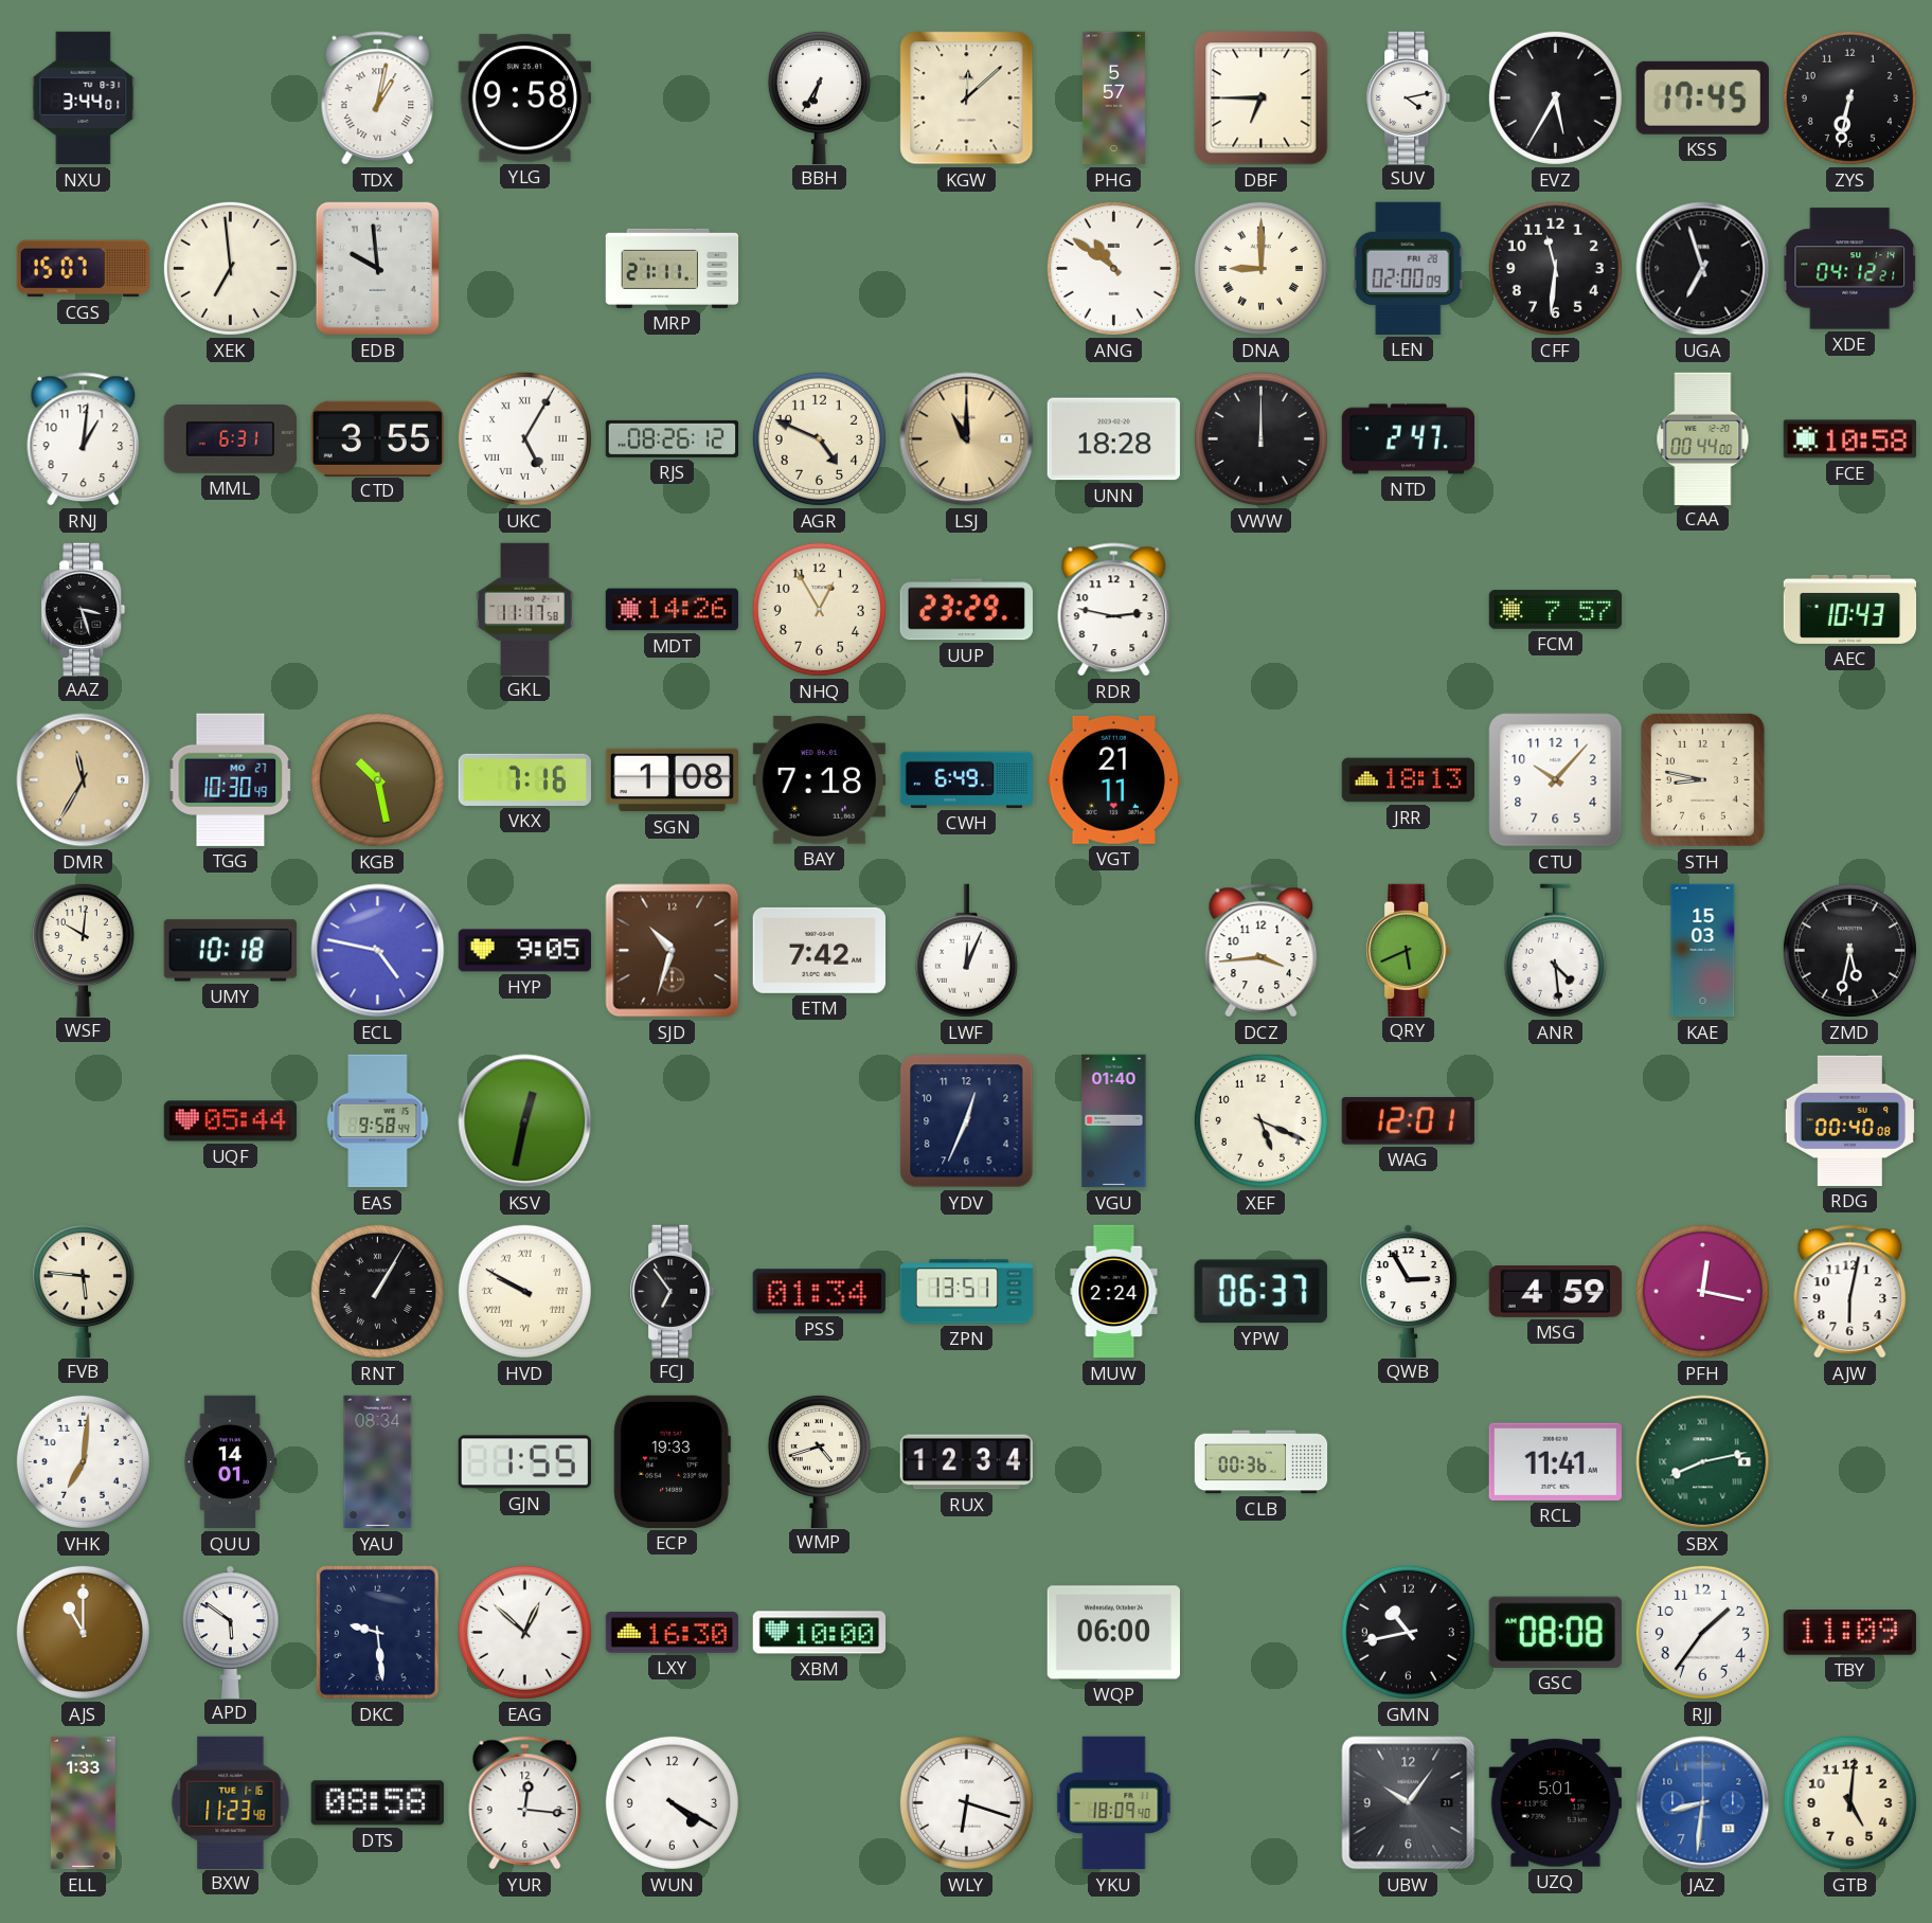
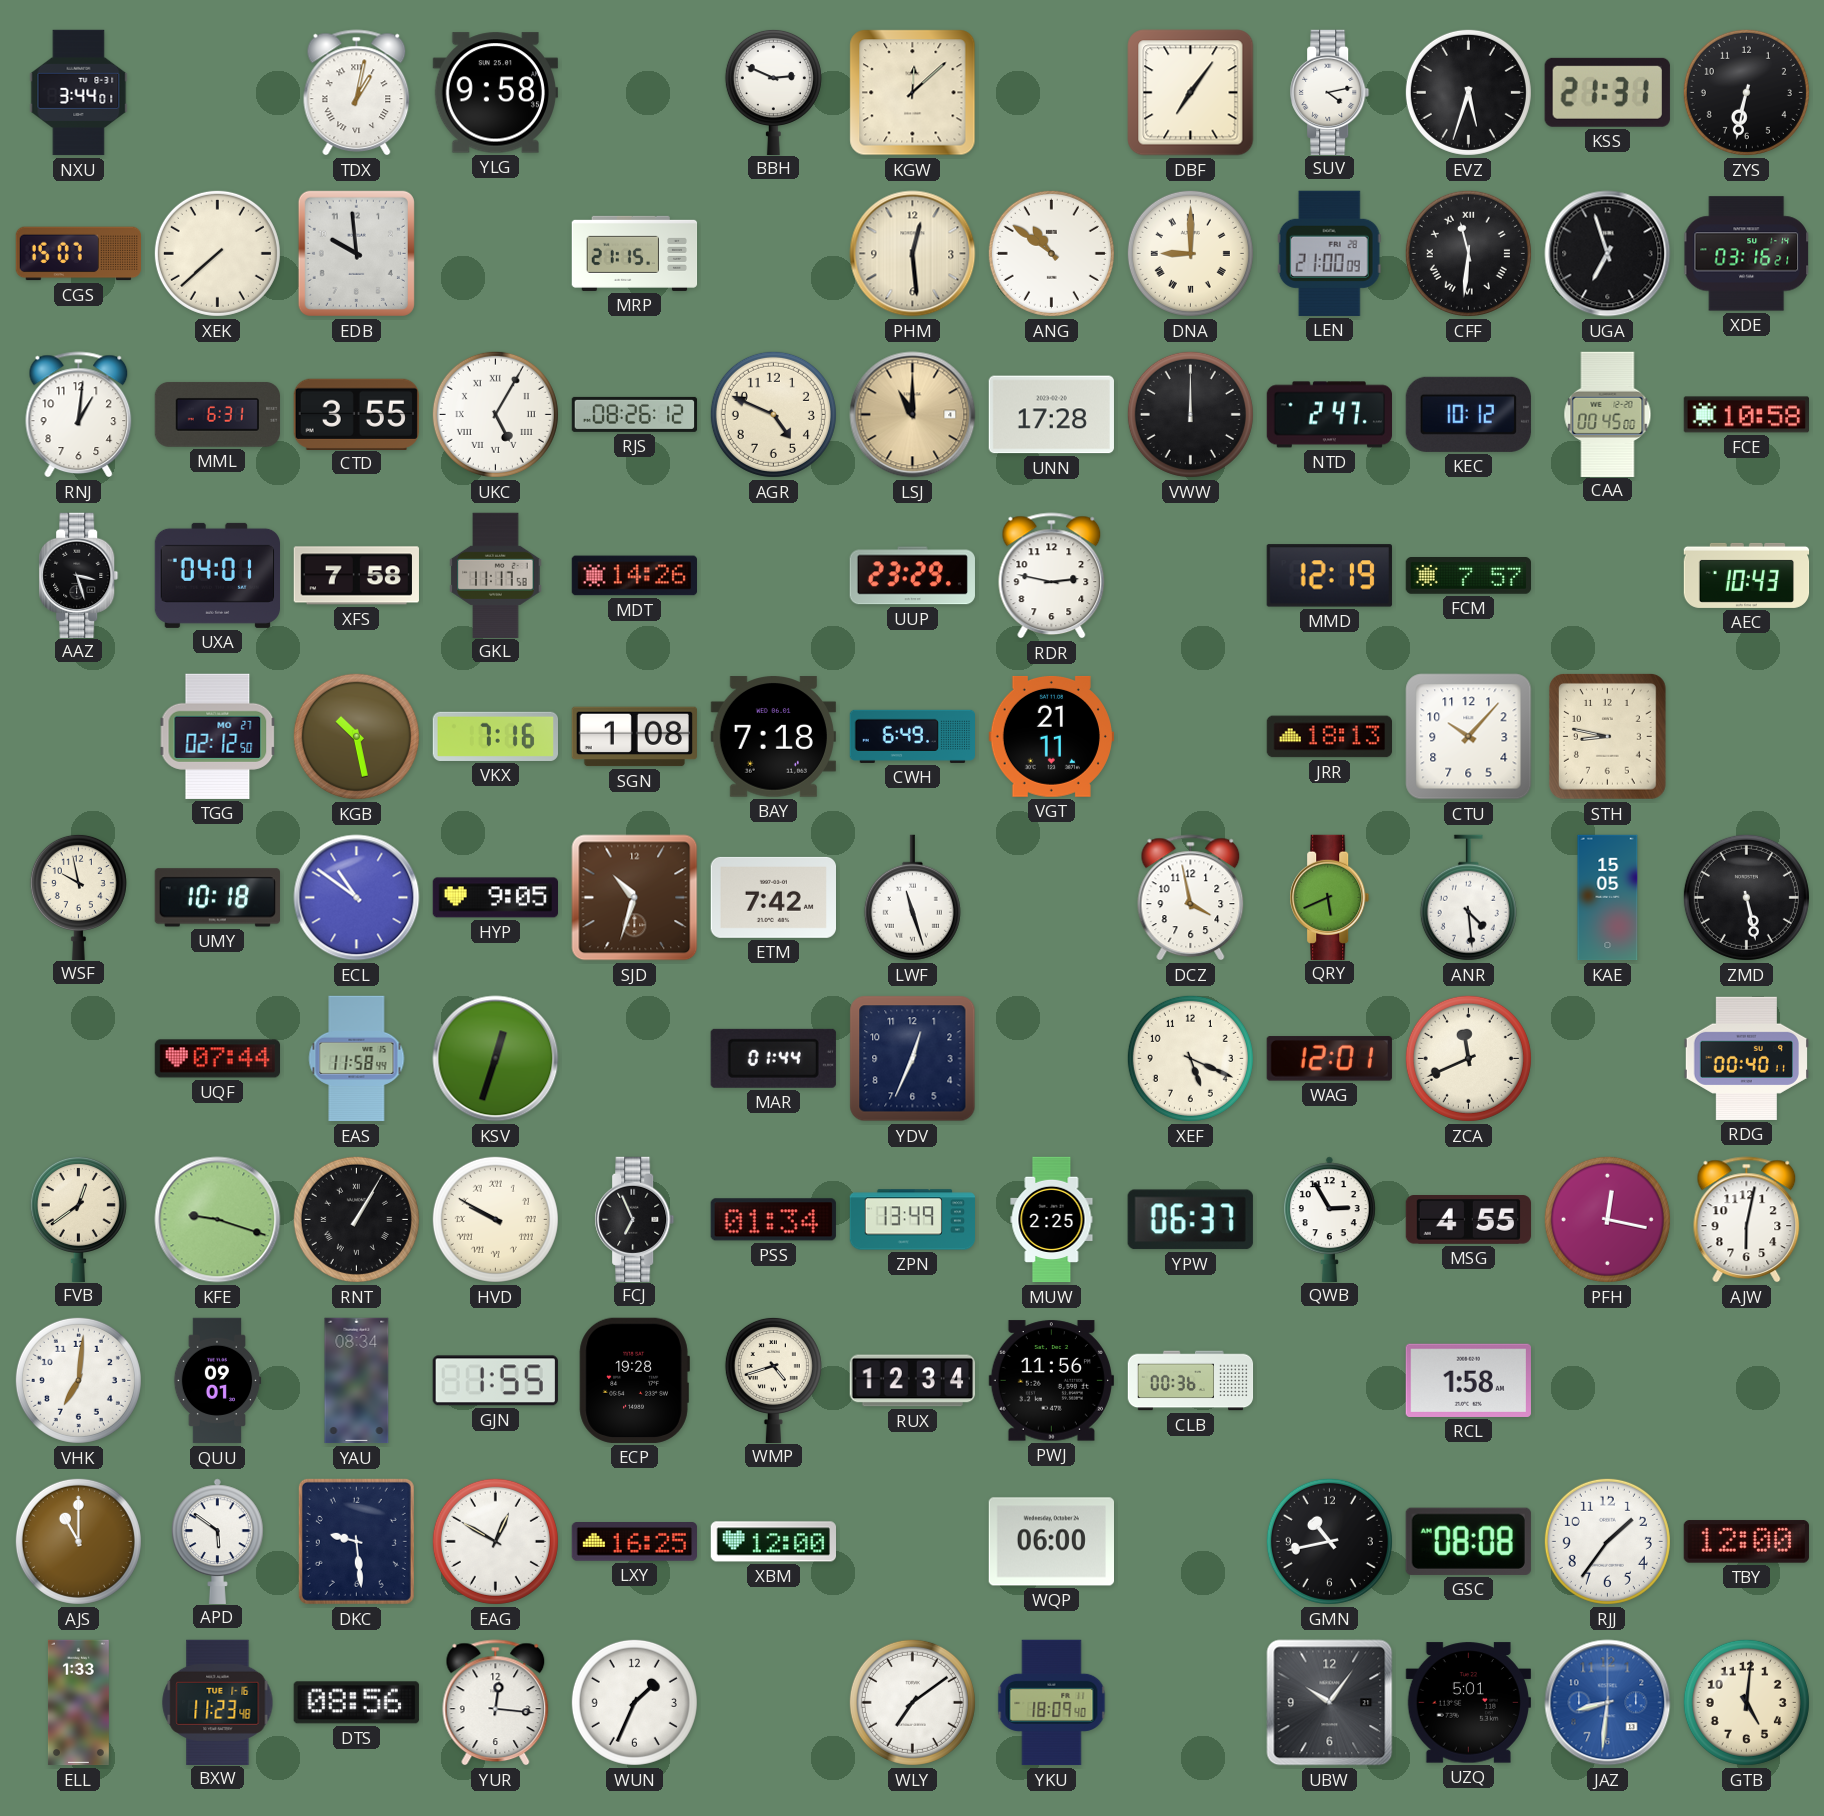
BBH: 6:35 -> 2:49 (773, 91)
PHG: 5:57 -> none (1113, 98)
DBF: 6:45 -> 7:06 (1191, 93)
EVZ: 5:35 -> 5:33 (1468, 92)
KSS: 17:45 -> 21:31 (1607, 92)
XEK: 6:59 -> 7:38 (217, 253)
MRP: 21:11 -> 21:15 (635, 253)
PHM: none -> 12:29 (913, 254)
LEN: 02:00 -> 21:00 (1329, 253)
CFF numerals: Arabic -> Roman (1468, 253)
XDE: 04:12 -> 03:16 (1746, 254)
UNN: 18:28 -> 17:28 (1051, 415)
KEC: none -> 10:12 (1468, 414)
CAA: 00:44 -> 00:45 (1608, 414)
UXA: none -> 04:01 (217, 575)
XFS: none -> 7:58 (356, 576)
NHQ: 12:55 -> none (819, 609)
MMD: none -> 12:19 (1329, 576)
DMR: 11:35 -> none (84, 780)
TGG: 10:30 -> 02:12 (218, 736)
WSF: 10:01 -> 9:58 (78, 896)
ECL: 4:47 -> 10:51 (357, 898)
LWF: 12:04 -> 11:27 (912, 898)
DCZ: 3:44 -> 3:58 (1191, 898)
KAE: 15:03 -> 15:05 (1608, 898)
ZMD: 5:32 -> 5:28 (1746, 897)
UQF: 05:44 -> 07:44 (217, 1059)
EAS: 9:58 -> 11:58 (357, 1059)
KSV: 12:32 -> 12:33 (496, 1059)
MAR: none -> 01:44 (773, 1058)
VGU: 01:40 -> none (1114, 1121)
ZCA: none -> 11:41 (1468, 1058)
RDG: 00:40:08 -> 00:40:11 (1746, 1058)
FVB: 5:46 -> 12:39 (78, 1218)
KFE: none -> 9:18 (218, 1220)
FCJ: 6:54 -> 6:56 (635, 1219)
ZPN: 13:51 -> 13:49 (913, 1220)
MUW: 2:24 -> 2:25 (1052, 1220)
MSG: 4:59 -> 4:55 (1469, 1220)
QUU: 14:01 -> 09:01 (217, 1381)
ECP: 19:33 -> 19:28 (634, 1380)
PWJ: none -> 11:56 (1051, 1381)
RCL: 11:41 -> 1:58 (1468, 1380)
SBX: 8:13 -> none (1703, 1462)
EAG: 12:52 -> 12:50 (495, 1541)
LXY: 16:30 -> 16:25 (634, 1542)
XBM: 10:00 -> 12:00 (773, 1542)
TBY: 11:09 -> 12:00 (1746, 1542)
DTS: 08:58 -> 08:56 (356, 1703)
WUN: 4:20 -> 1:34 (634, 1702)
WLY: 6:18 -> 7:09 (912, 1702)
